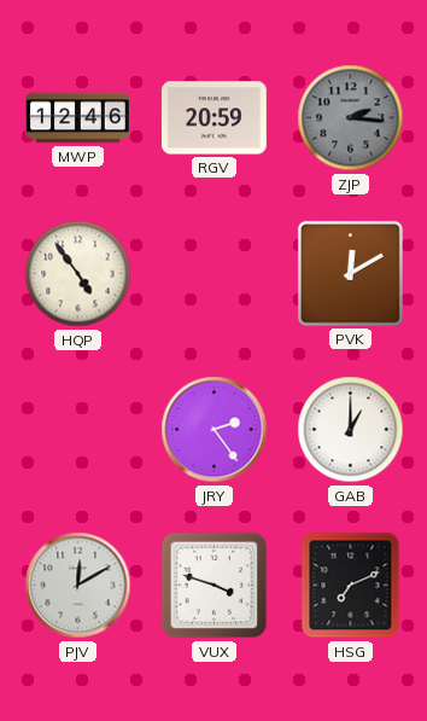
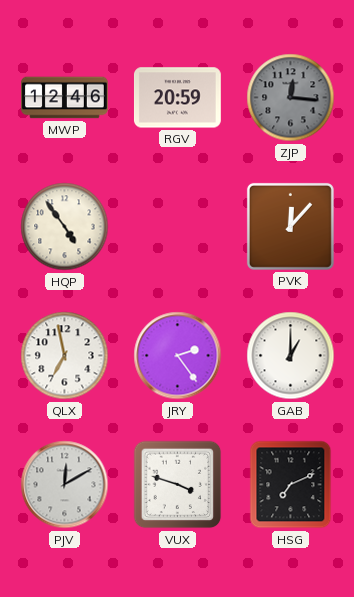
ZJP: 2:16 -> 12:16 (291, 98)
PVK: 12:10 -> 12:07 (290, 226)
QLX: none -> 6:58 (65, 356)
